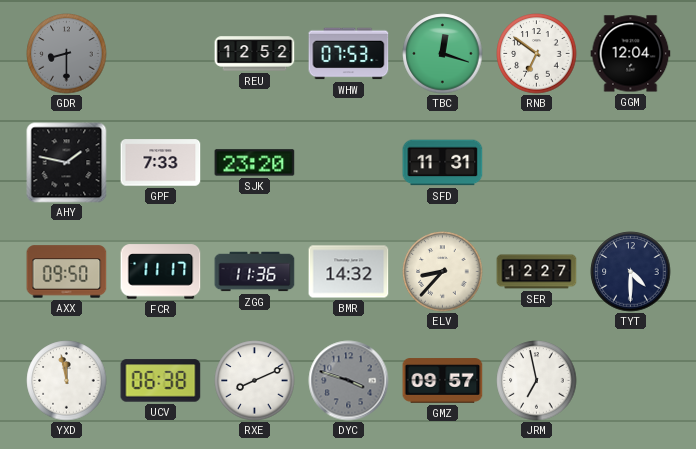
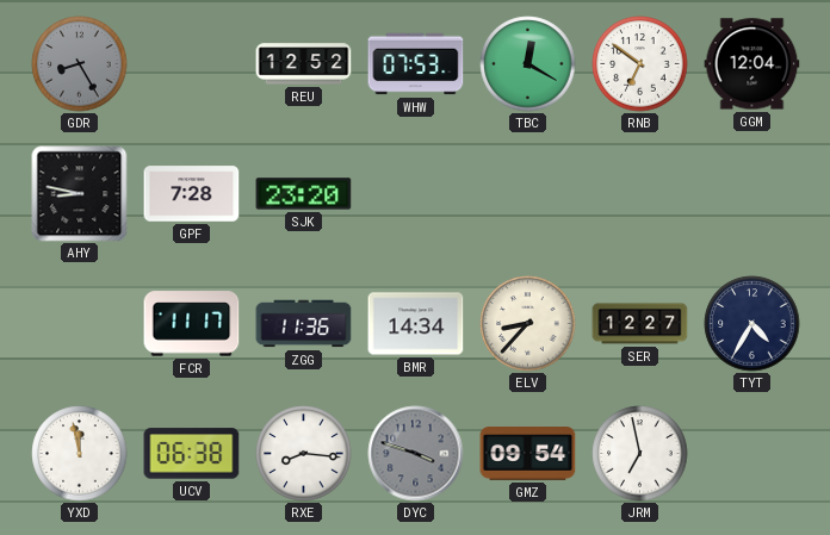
GDR: 8:30 -> 8:25 (80, 64)
TBC: 12:18 -> 12:20 (528, 64)
AHY: 1:47 -> 8:47 (80, 194)
GPF: 7:33 -> 7:28 (192, 194)
SFD: 11:31 -> none (443, 163)
AXX: 09:50 -> none (67, 272)
BMR: 14:32 -> 14:34 (416, 324)
TYT: 4:30 -> 4:35 (752, 324)
RXE: 8:11 -> 8:16 (304, 454)
GMZ: 09:57 -> 09:54 (528, 454)
